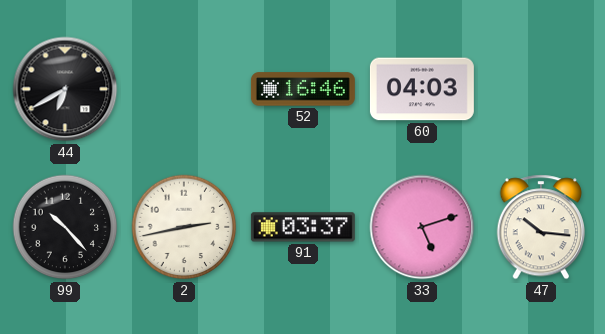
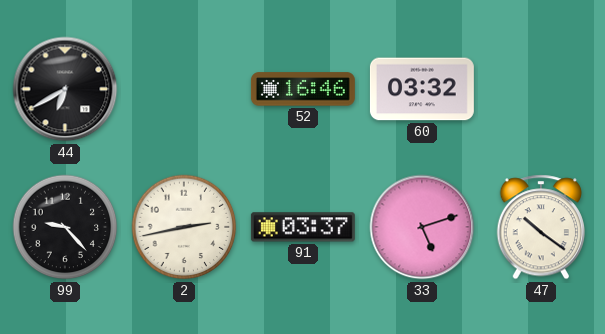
60: 04:03 -> 03:32 (422, 89)
99: 10:23 -> 9:23 (65, 227)
47: 10:16 -> 10:21 (540, 227)
